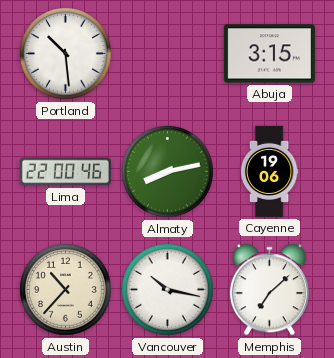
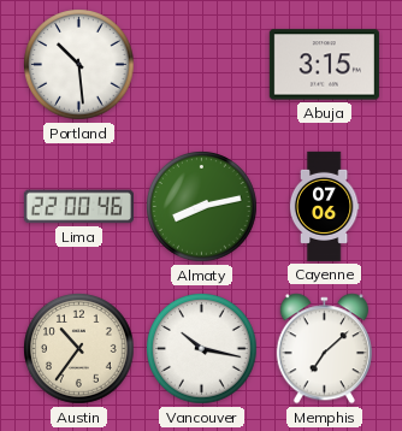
Cayenne: 19:06 -> 07:06 (324, 206)
Austin: 10:37 -> 10:36 (79, 349)
